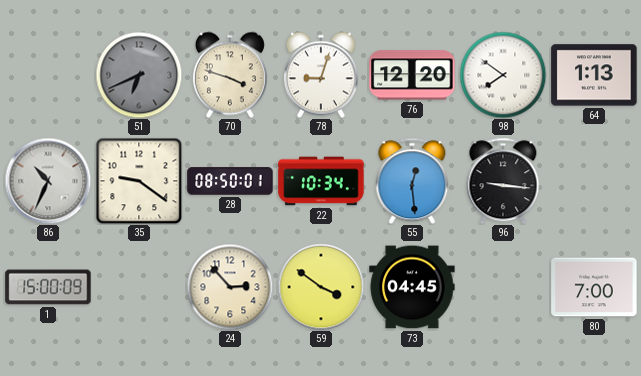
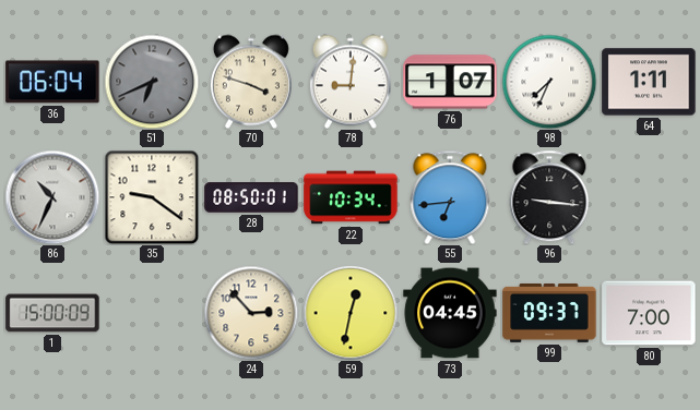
36: none -> 06:04 (52, 82)
78: 9:03 -> 9:01 (351, 82)
76: 12:20 -> 1:07 (450, 82)
98: 7:51 -> 7:34 (549, 82)
64: 1:13 -> 1:11 (649, 82)
55: 12:29 -> 6:44 (450, 197)
59: 3:51 -> 12:32 (351, 313)
99: none -> 09:37 (549, 313)
